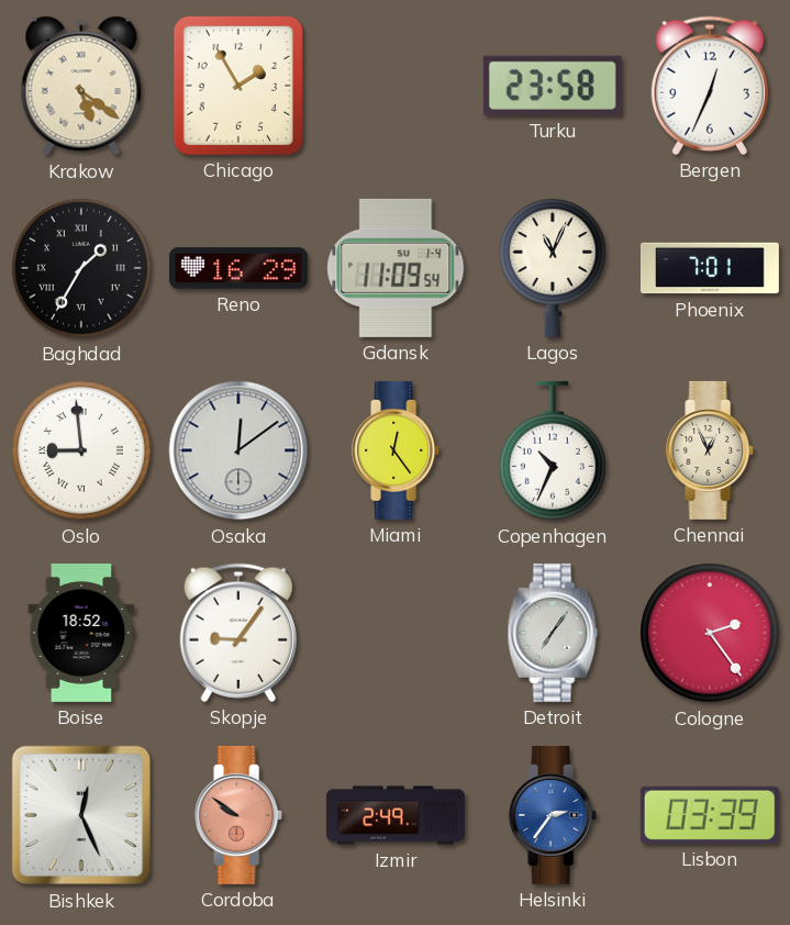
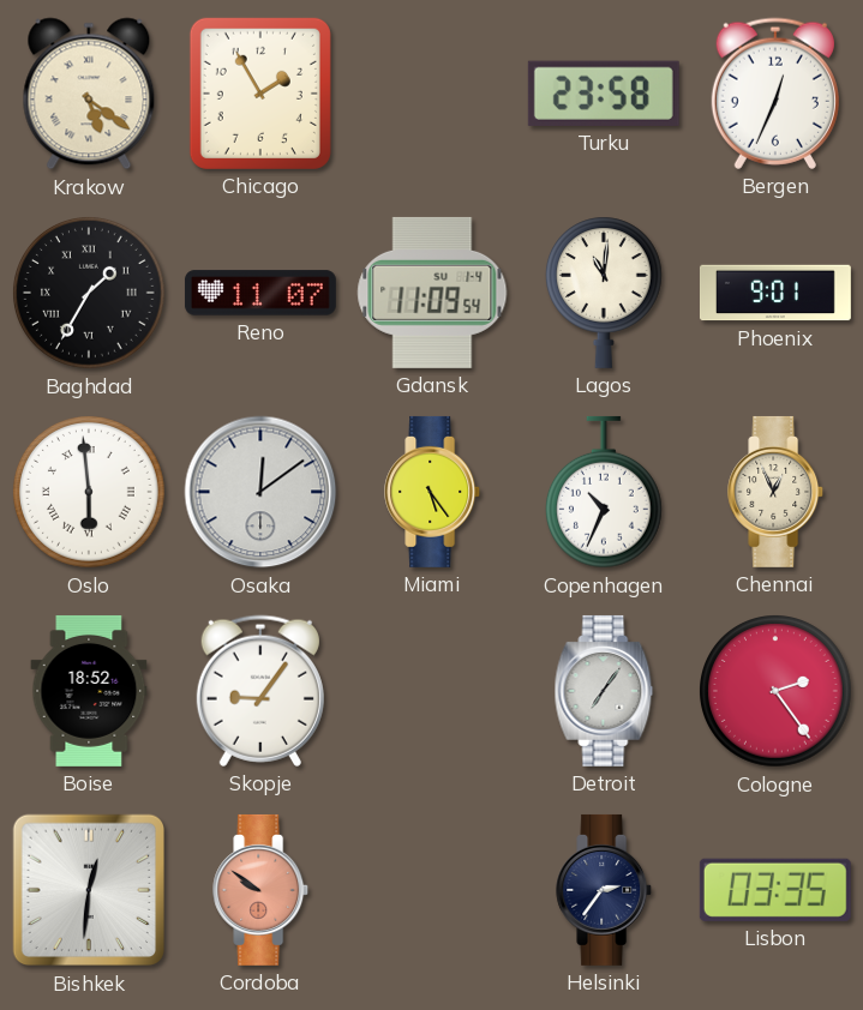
Reno: 16:29 -> 11:07 (260, 293)
Lagos: 11:04 -> 11:01 (604, 293)
Phoenix: 7:01 -> 9:01 (775, 293)
Oslo: 8:59 -> 5:59 (90, 493)
Miami: 12:24 -> 5:24 (433, 492)
Bishkek: 12:26 -> 12:31 (89, 890)
Izmir: 2:49 -> none (396, 815)
Helsinki dial: blue -> navy (605, 890)
Lisbon: 03:39 -> 03:35 (775, 890)
